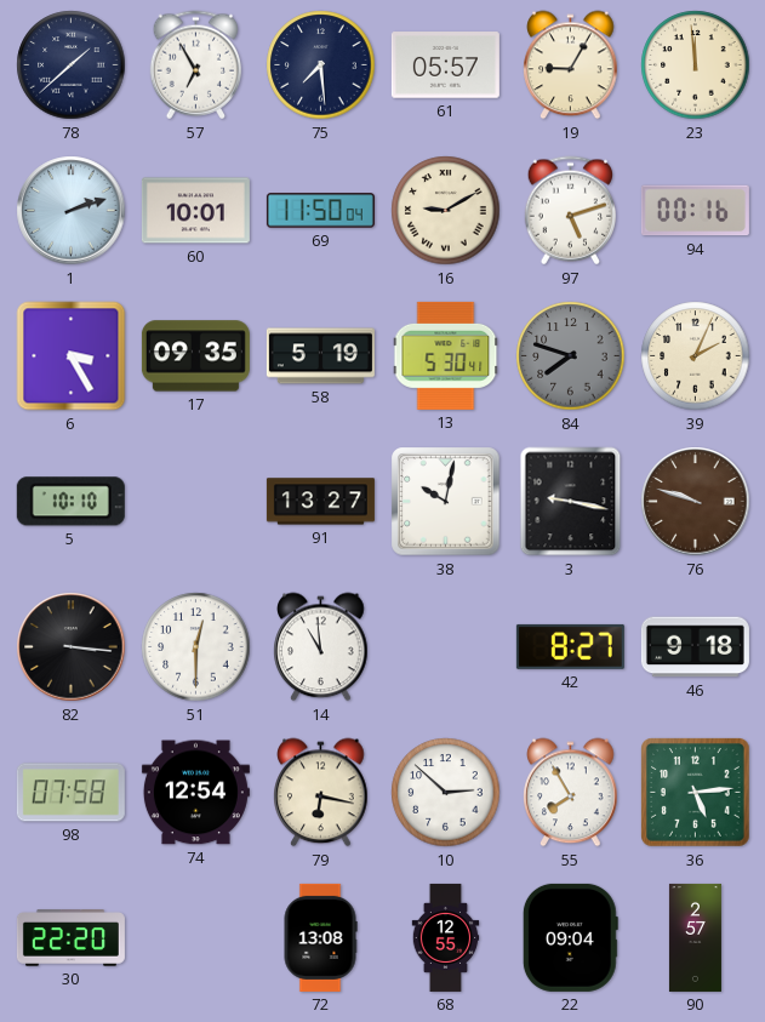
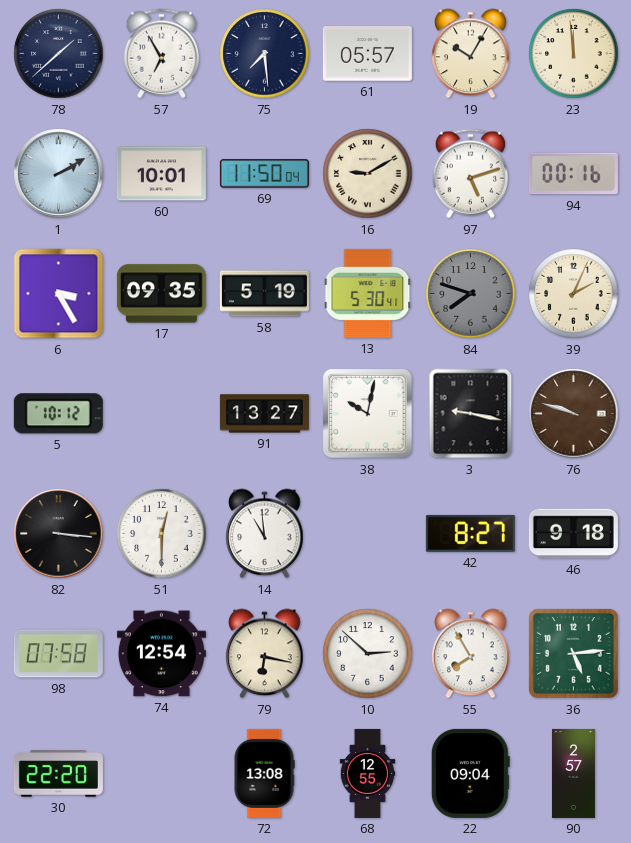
19: 9:05 -> 10:05 (471, 54)
1: 2:12 -> 2:10 (59, 174)
5: 10:10 -> 10:12 (58, 414)
